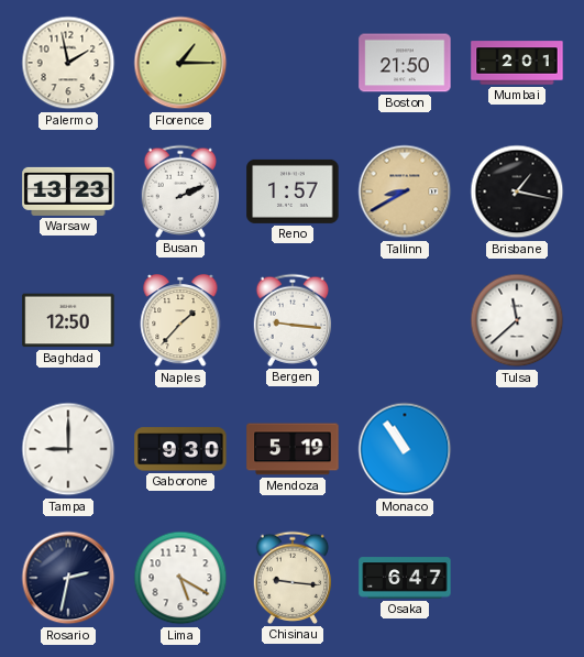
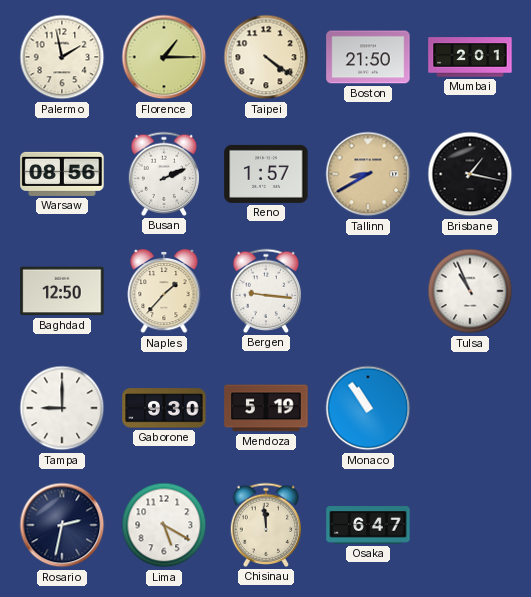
Taipei: none -> 4:21 (266, 57)
Warsaw: 13:23 -> 08:56 (62, 174)
Tulsa: 11:38 -> 10:56 (470, 291)
Chisinau: 9:16 -> 11:59 (266, 525)
